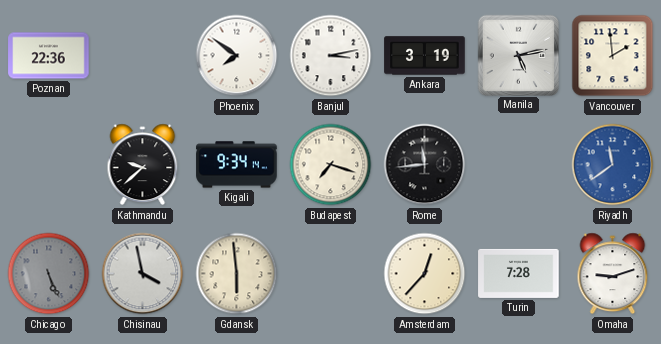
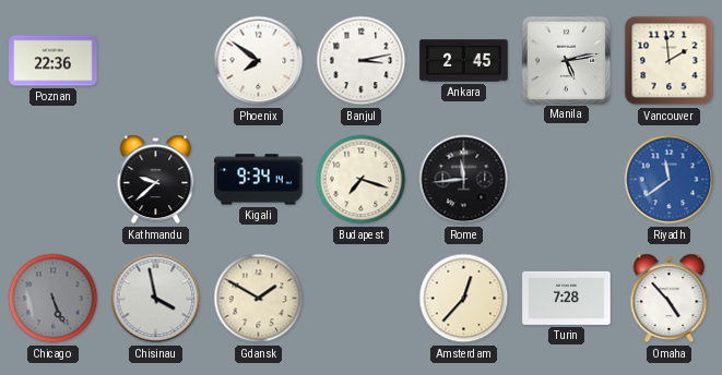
Ankara: 3:19 -> 2:45 (464, 61)
Gdansk: 5:59 -> 1:50 (259, 299)
Omaha: 9:12 -> 4:53 (670, 299)
